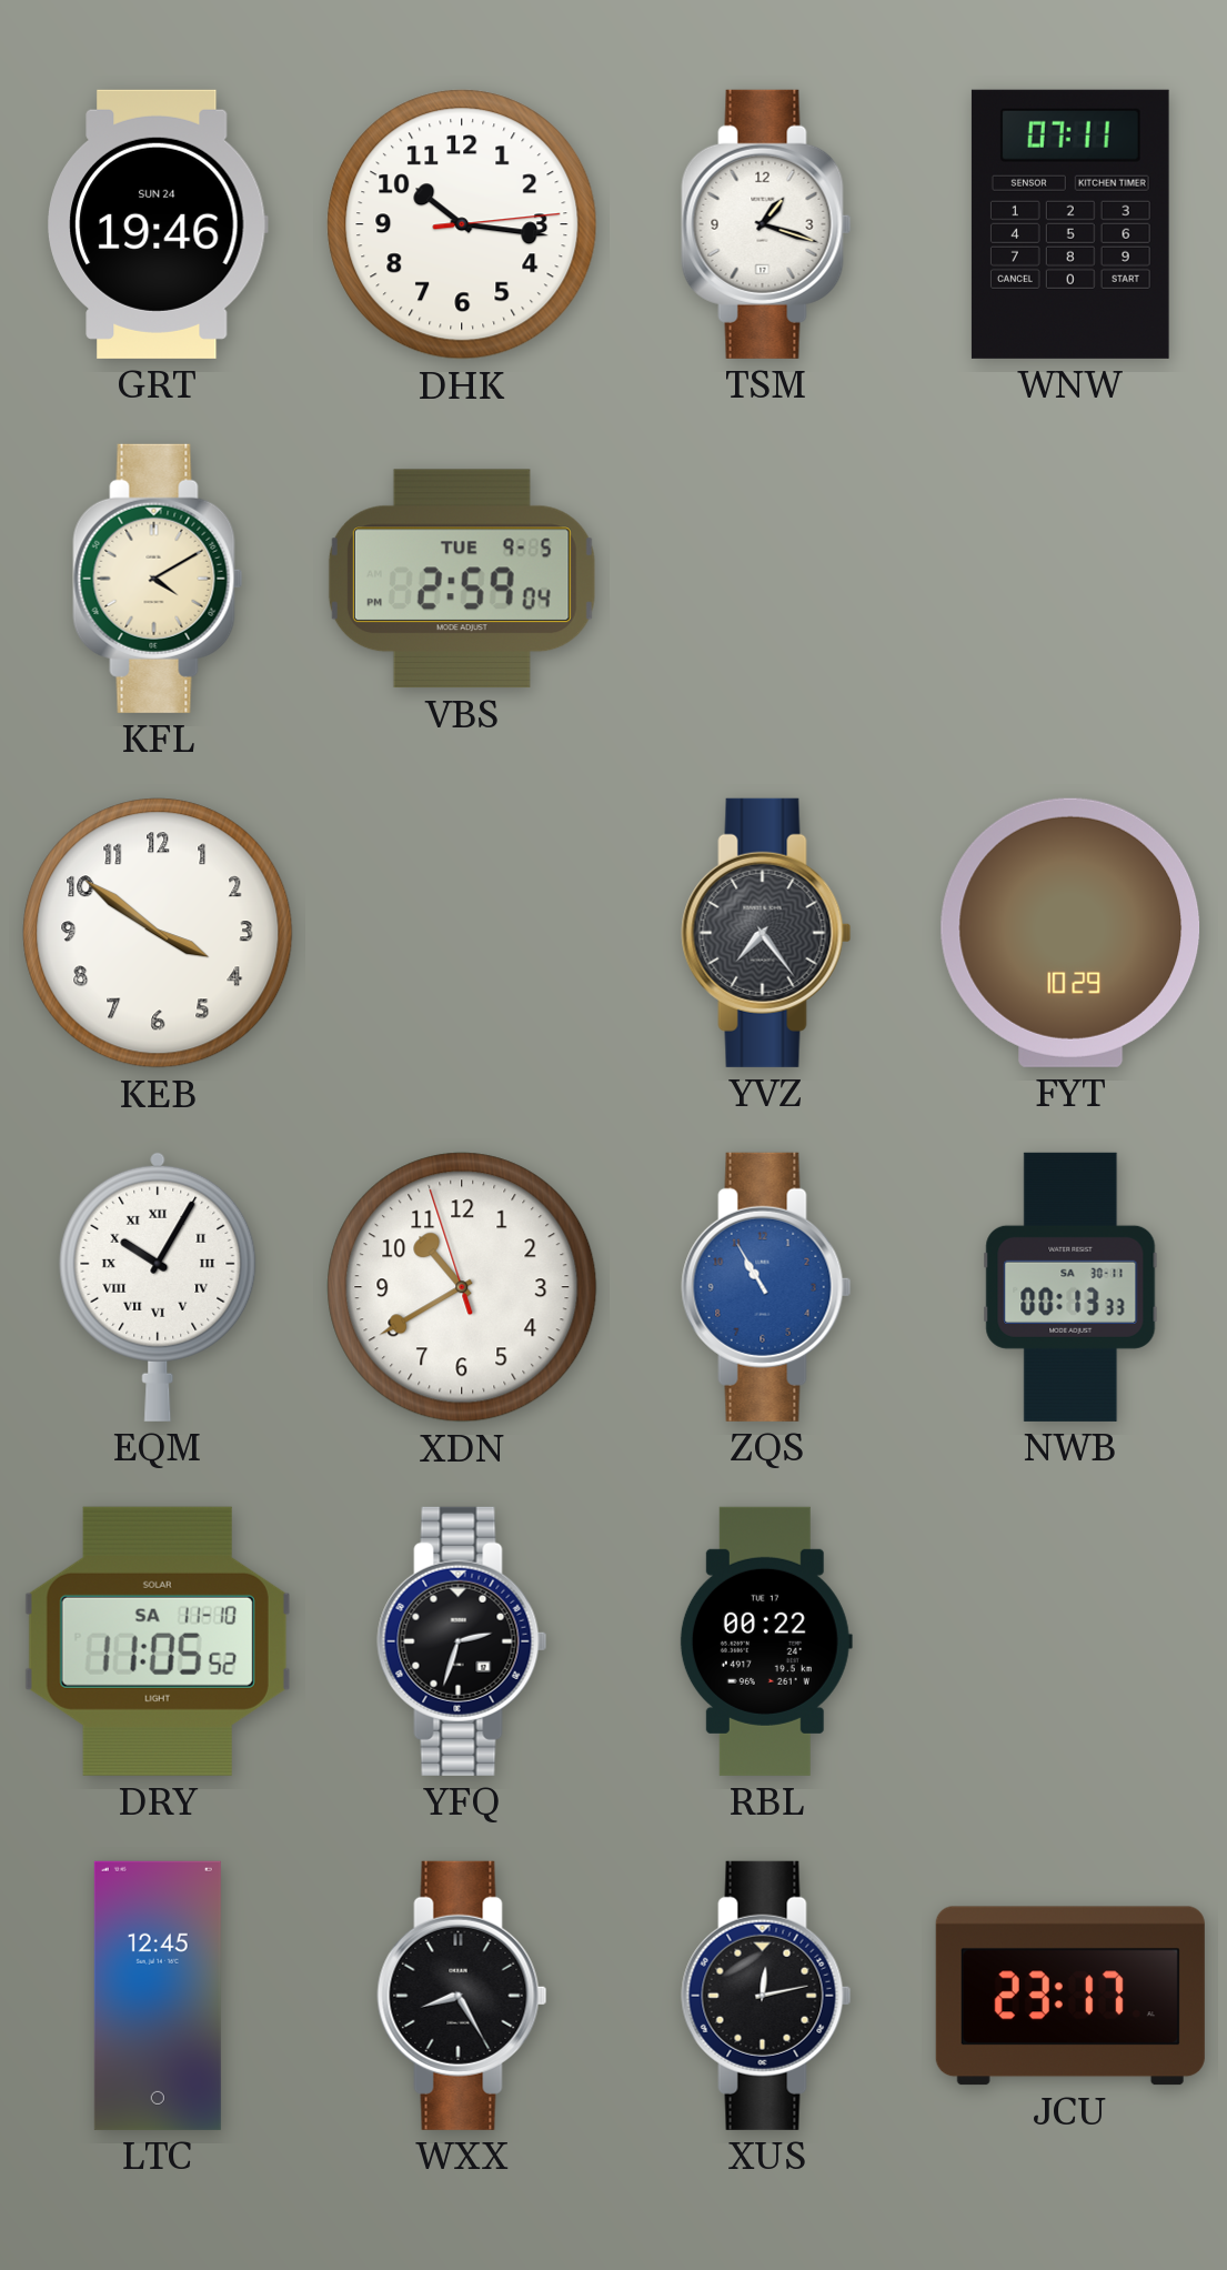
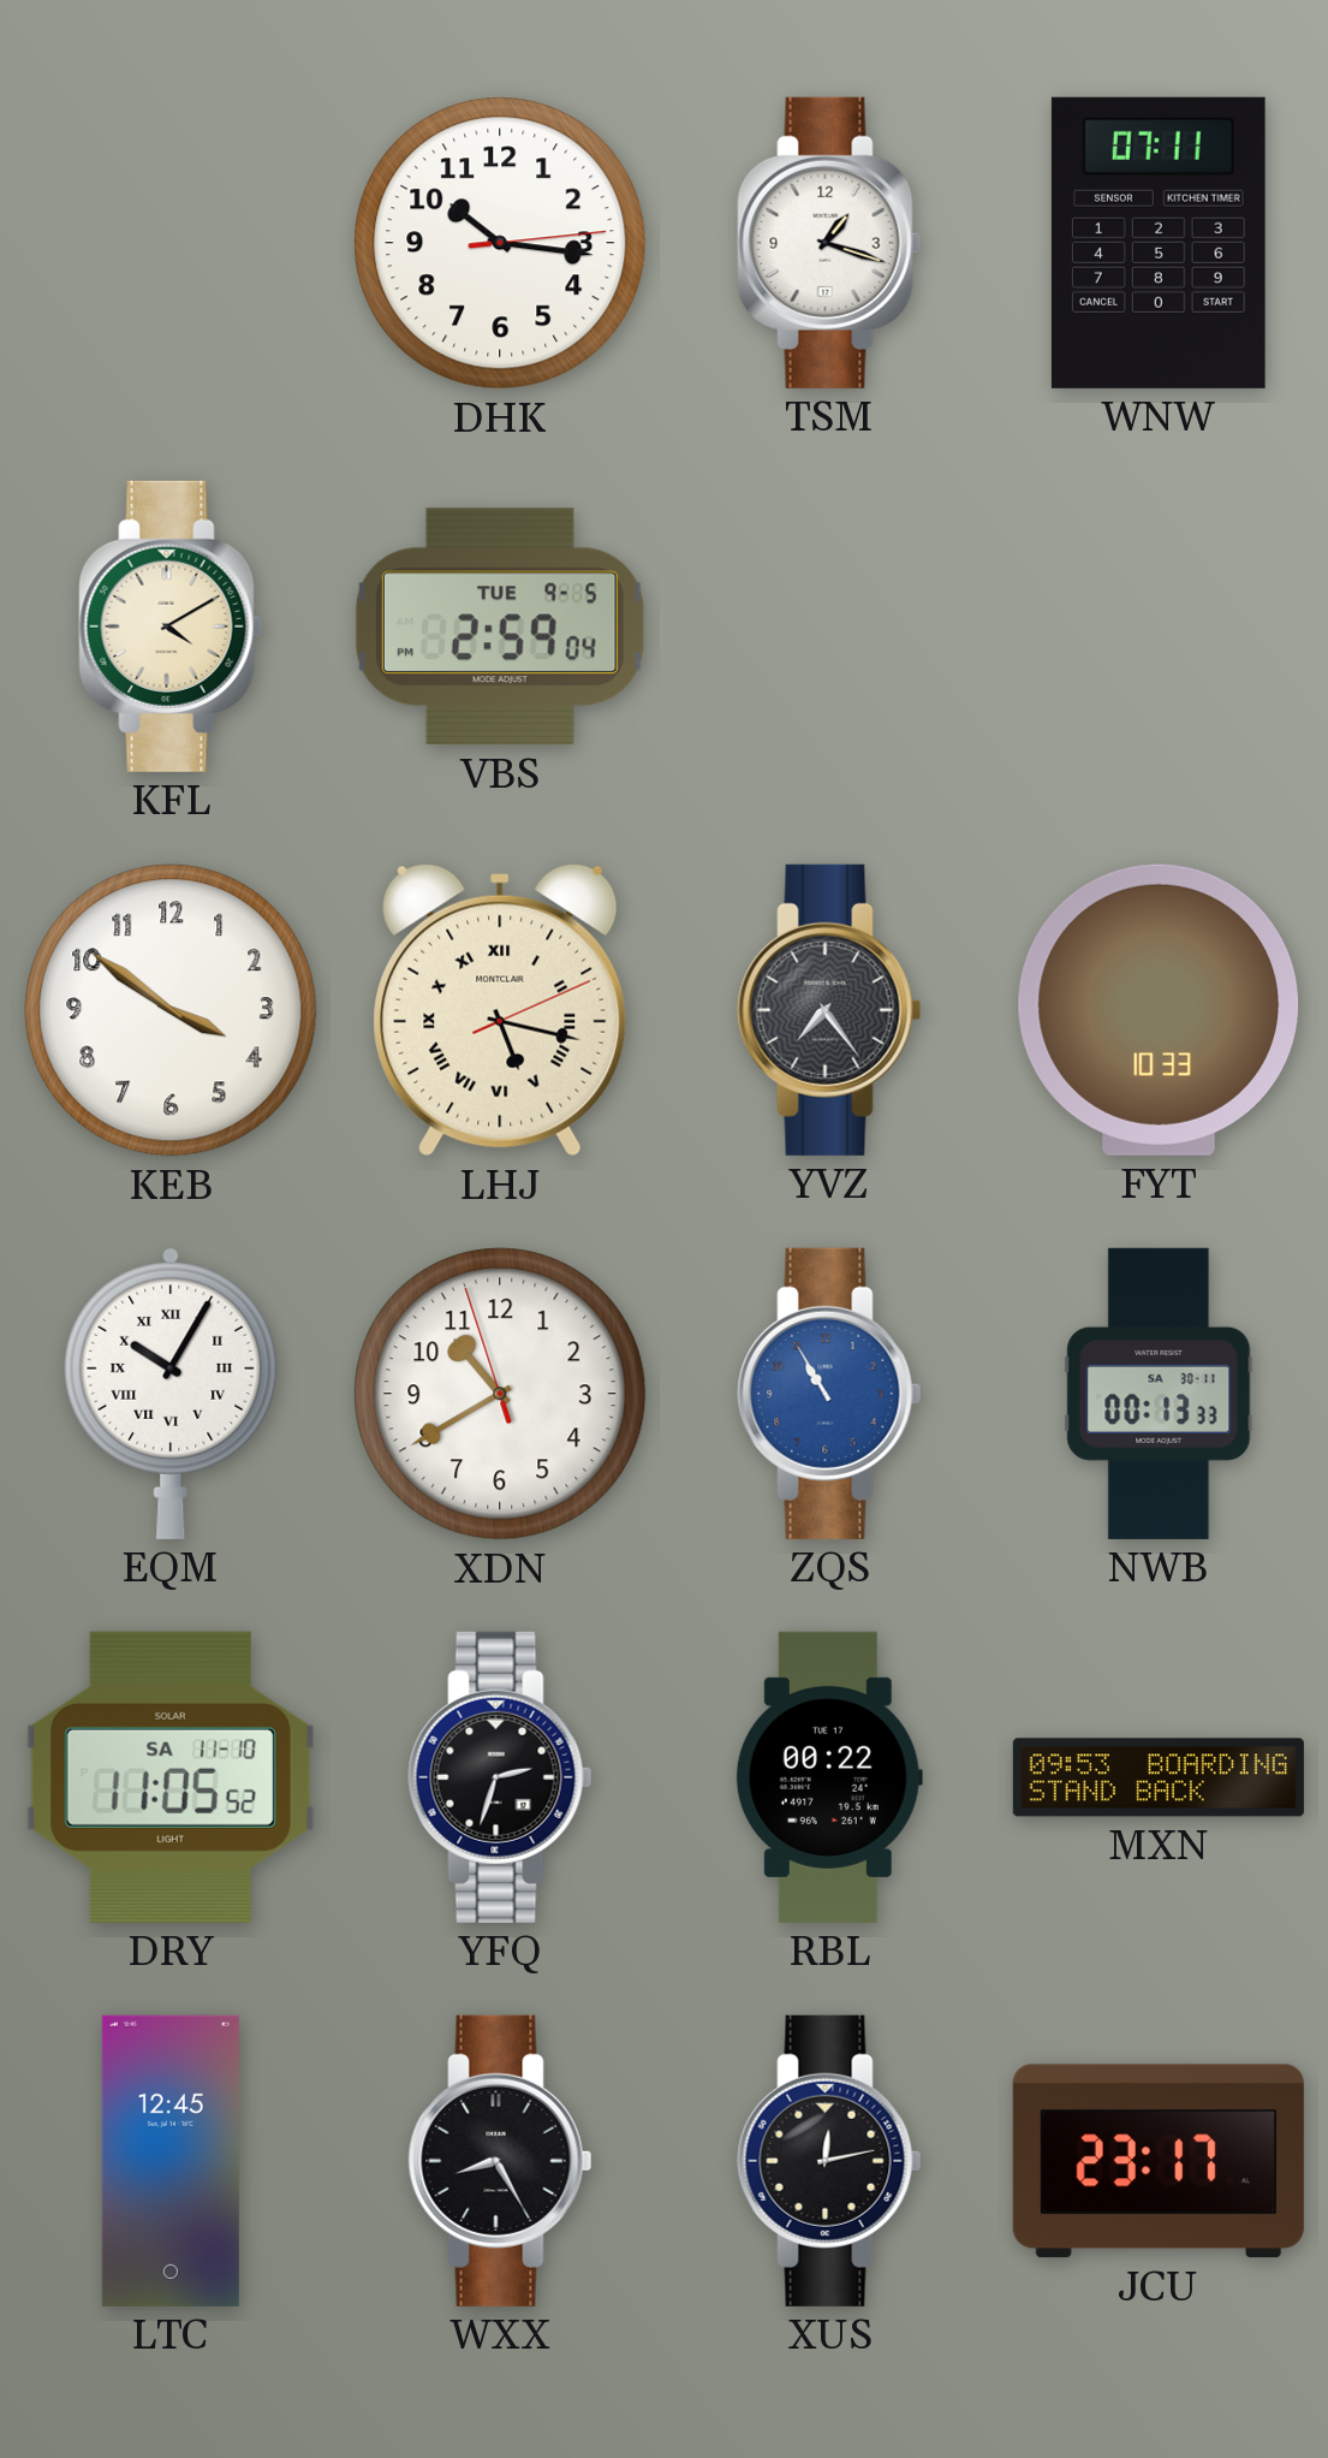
GRT: 19:46 -> none (158, 224)
LHJ: none -> 5:17 (500, 1010)
FYT: 10:29 -> 10:33 (1159, 1010)
MXN: none -> 09:53 (1159, 1777)
